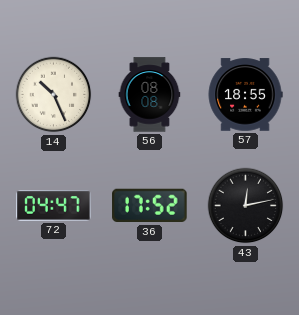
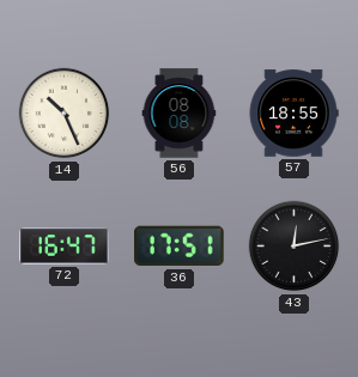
72: 04:47 -> 16:47 (65, 247)
36: 17:52 -> 17:51 (180, 247)
